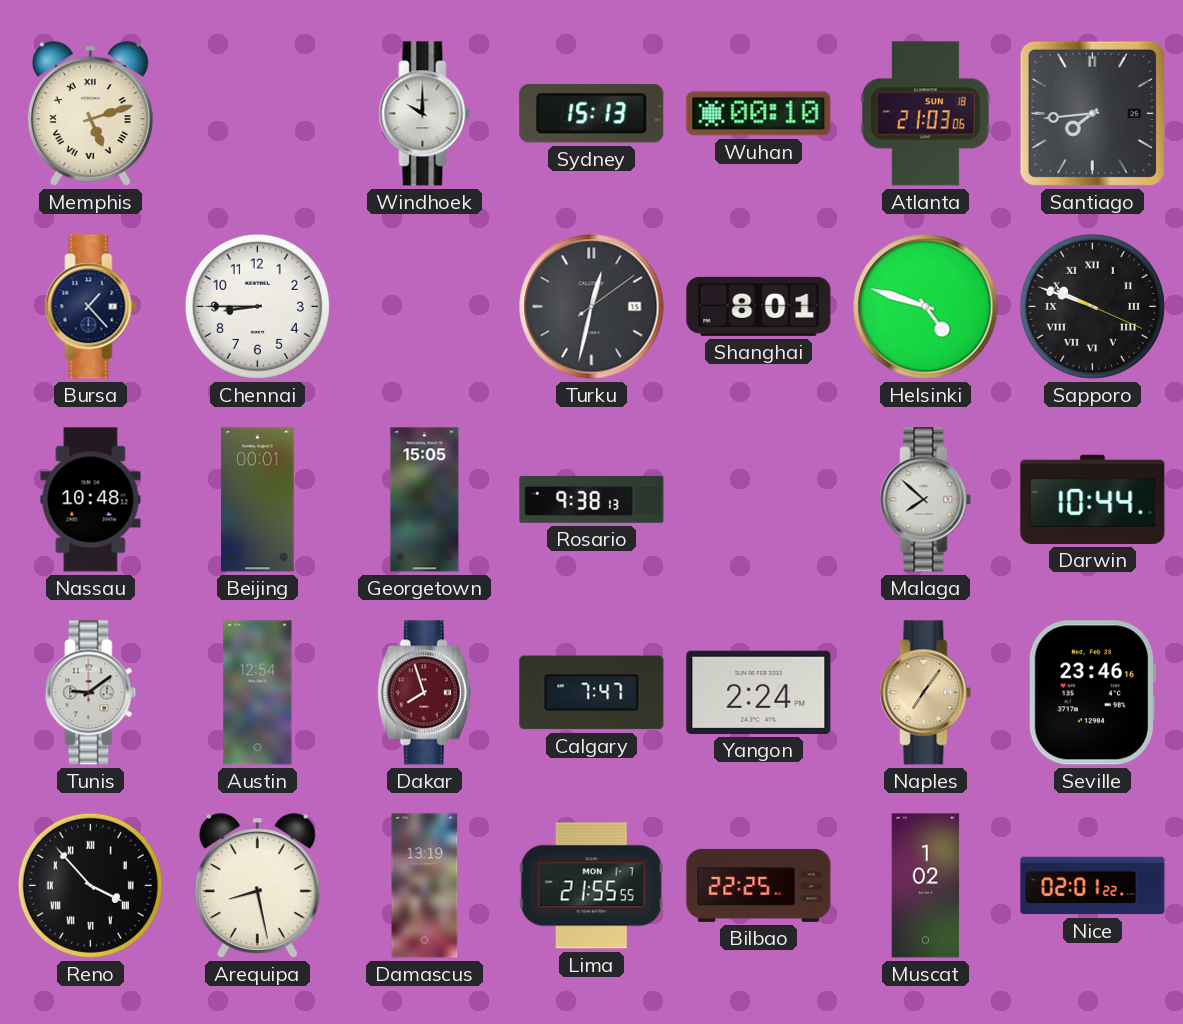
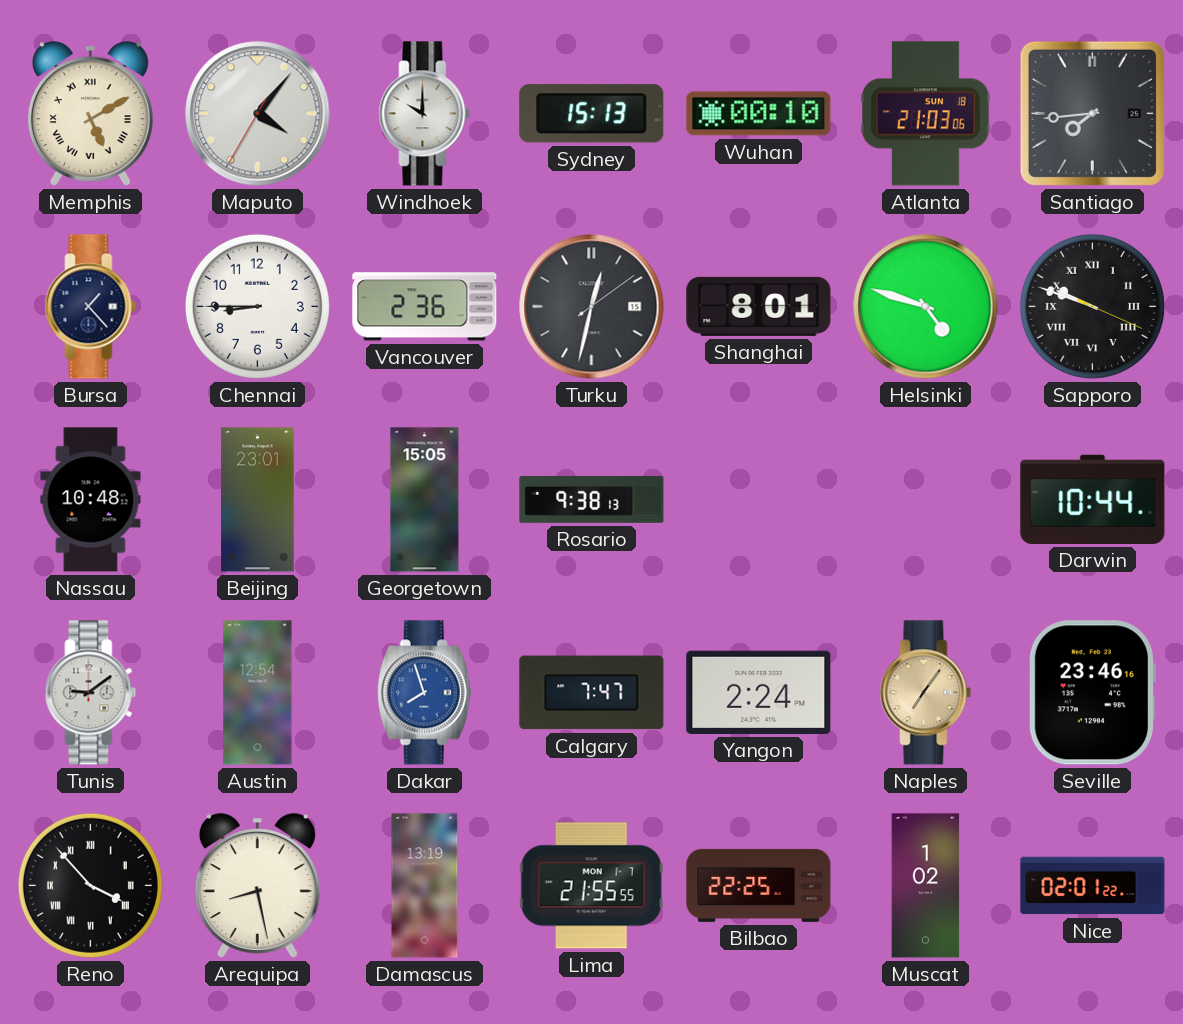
Memphis: 5:12 -> 5:10 (90, 114)
Maputo: none -> 4:06 (258, 114)
Vancouver: none -> 2:36 (425, 307)
Beijing: 00:01 -> 23:01 (258, 500)
Malaga: 7:52 -> none (926, 500)
Dakar dial: burgundy -> blue (424, 693)
